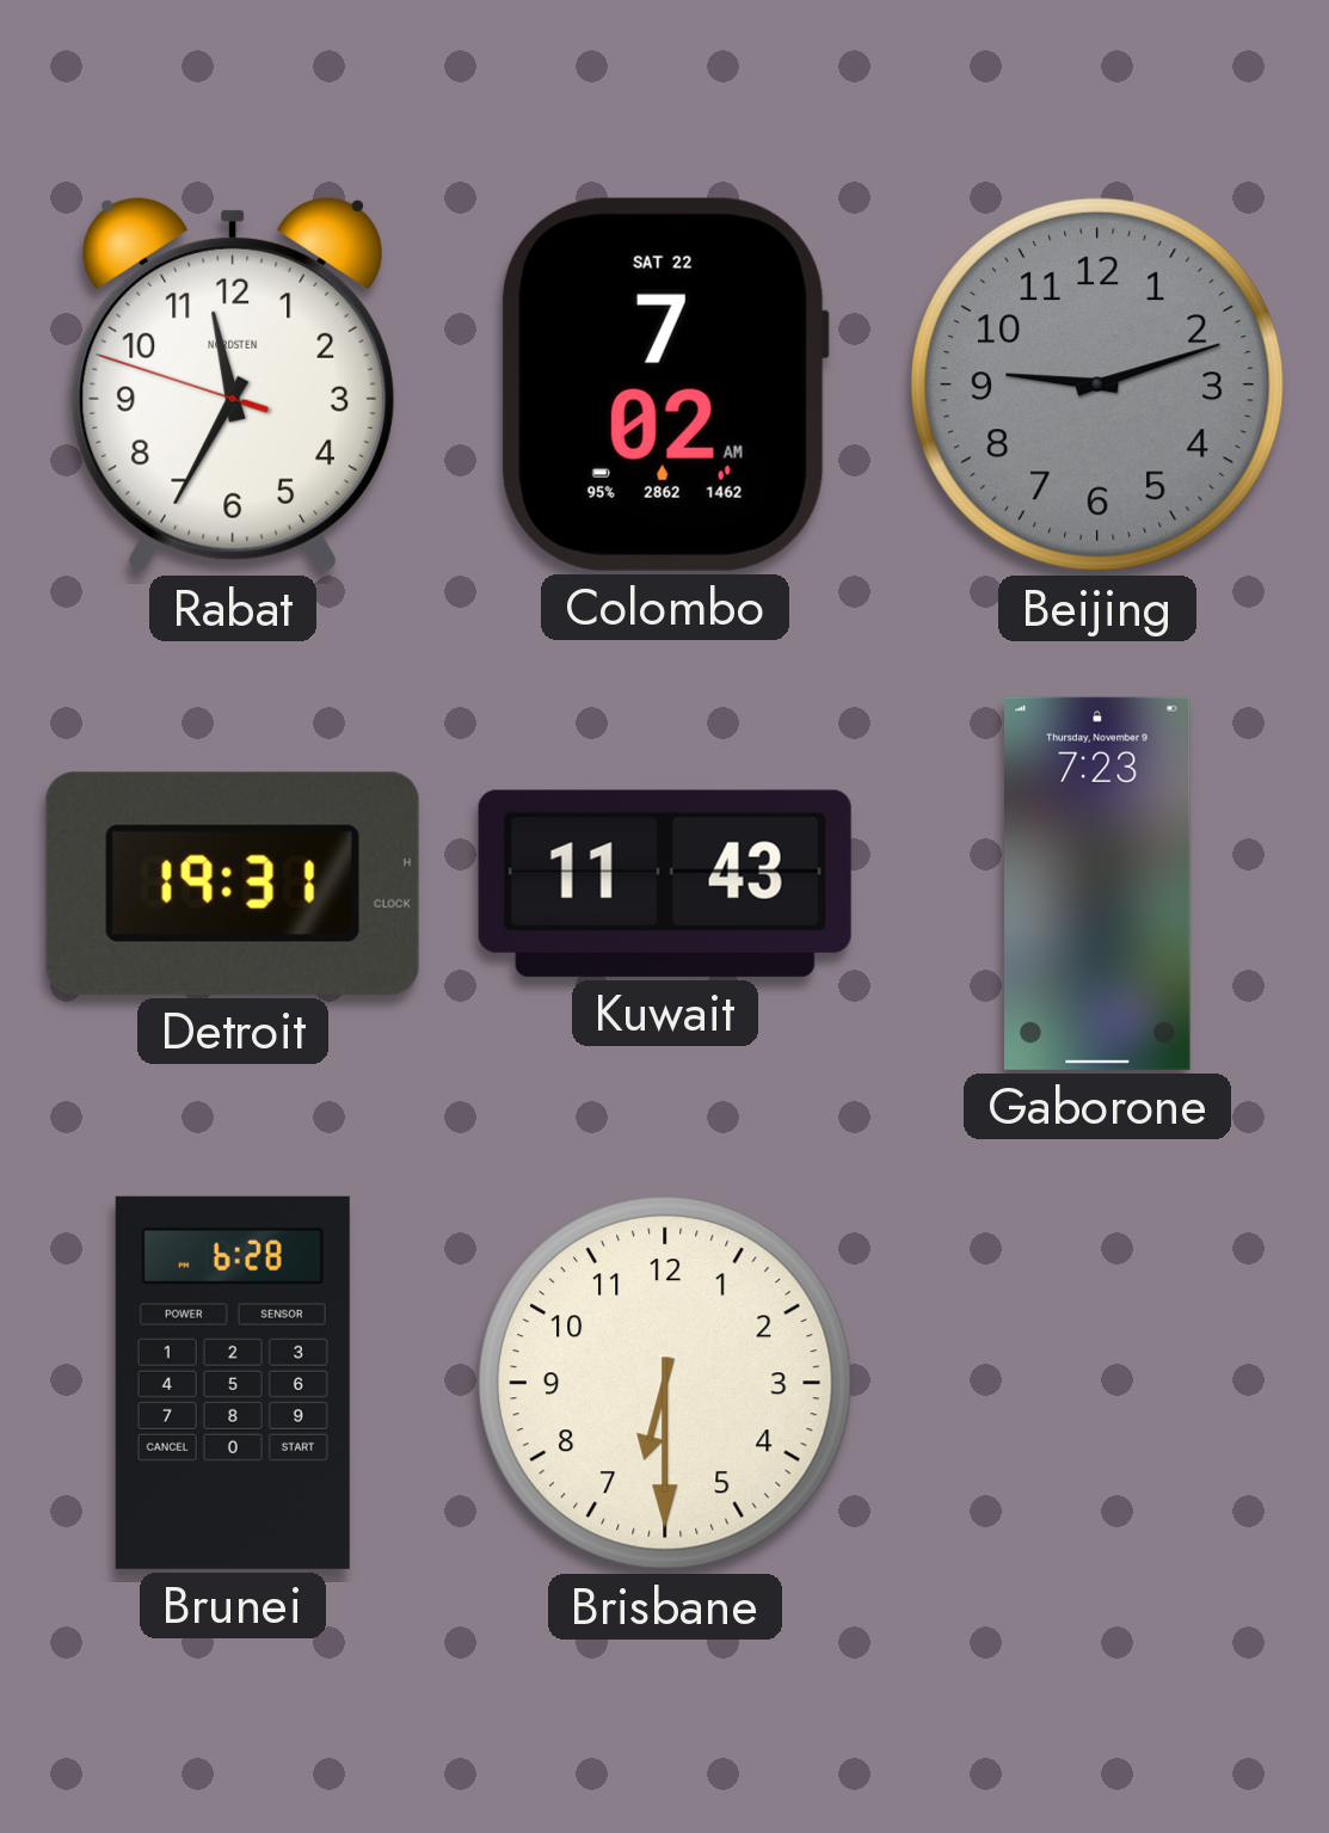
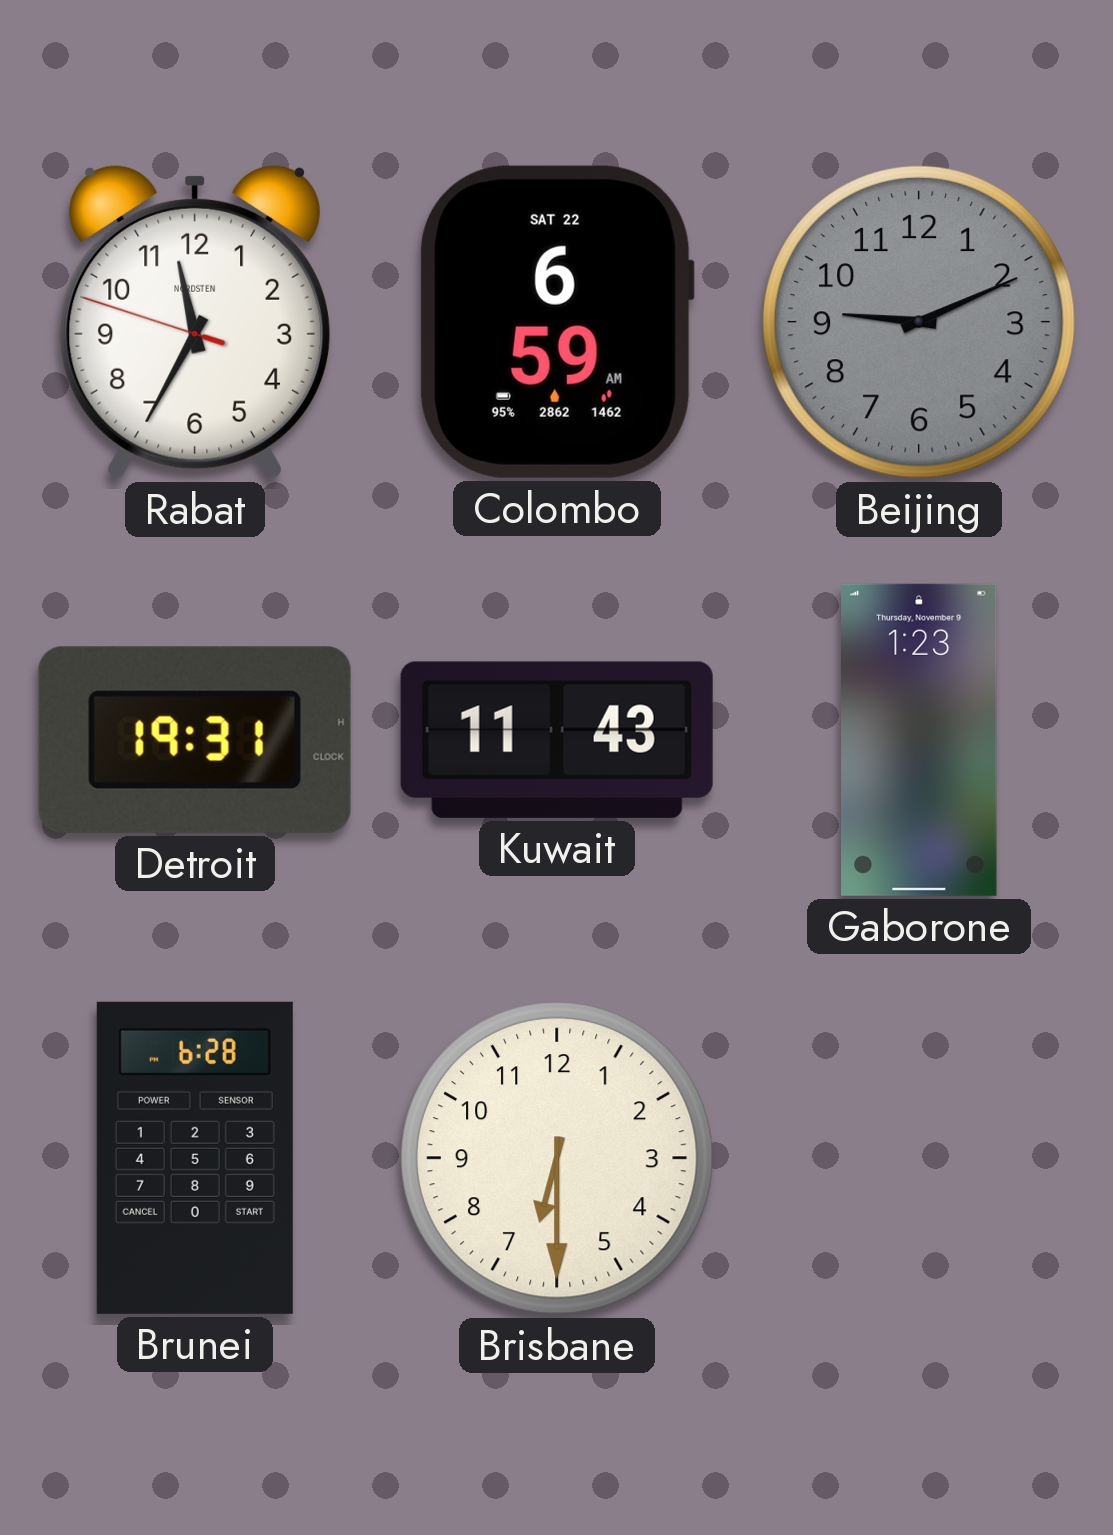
Colombo: 7:02 -> 6:59 (556, 322)
Beijing: 9:12 -> 9:11 (919, 322)
Gaborone: 7:23 -> 1:23 (920, 740)
